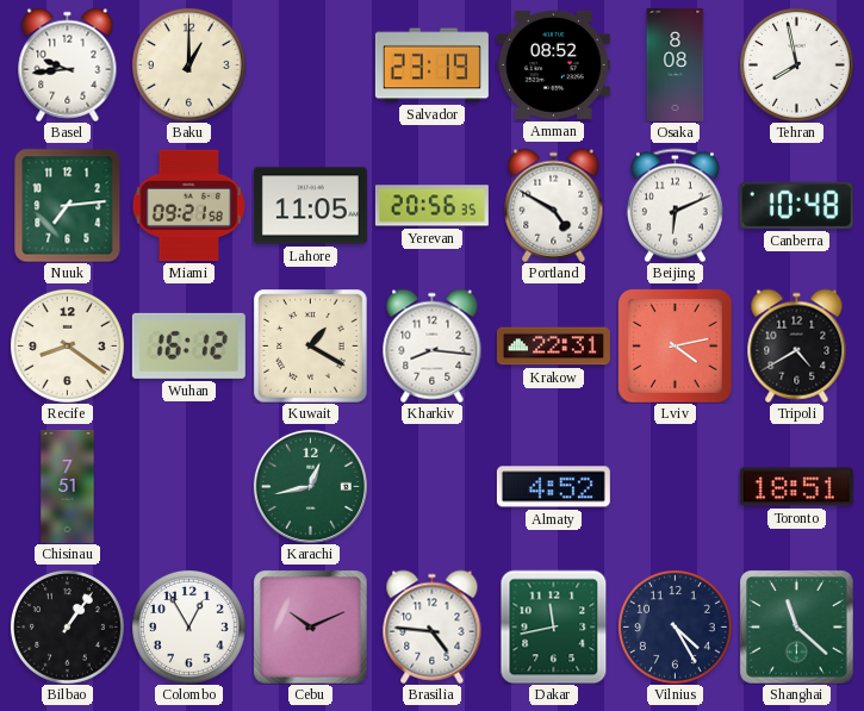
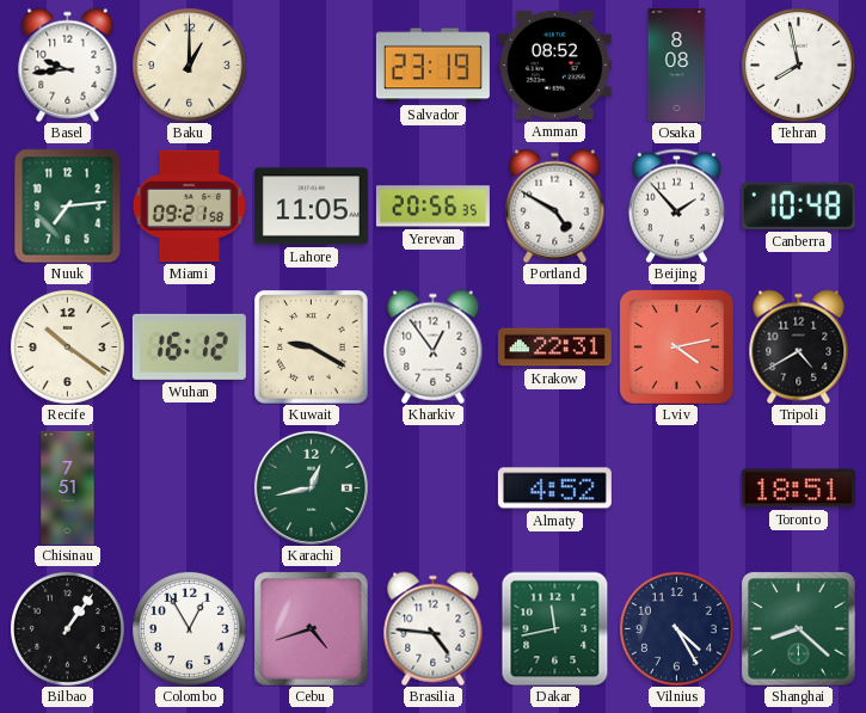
Beijing: 6:11 -> 1:53 (676, 205)
Recife: 8:21 -> 10:21 (67, 346)
Kuwait: 1:20 -> 9:20 (311, 346)
Kharkiv: 8:16 -> 12:54 (434, 346)
Cebu: 10:11 -> 4:42 (311, 628)
Shanghai: 11:22 -> 8:22 (798, 628)
